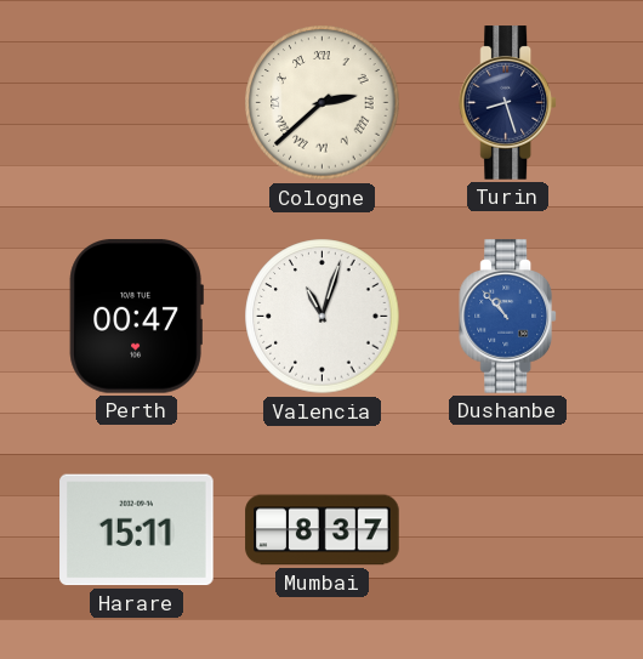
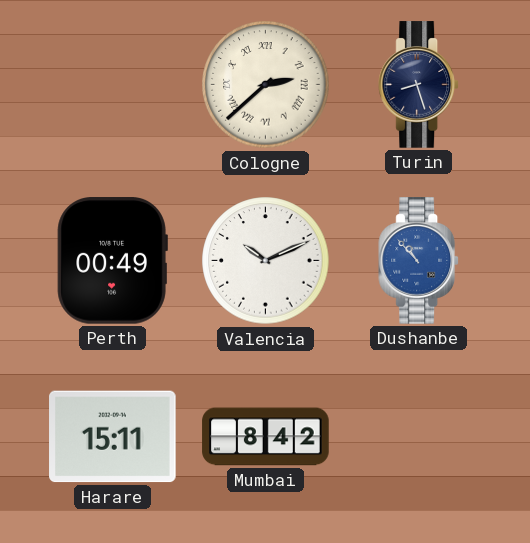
Perth: 00:47 -> 00:49 (112, 261)
Valencia: 11:03 -> 10:11 (266, 261)
Mumbai: 8:37 -> 8:42 (266, 437)
